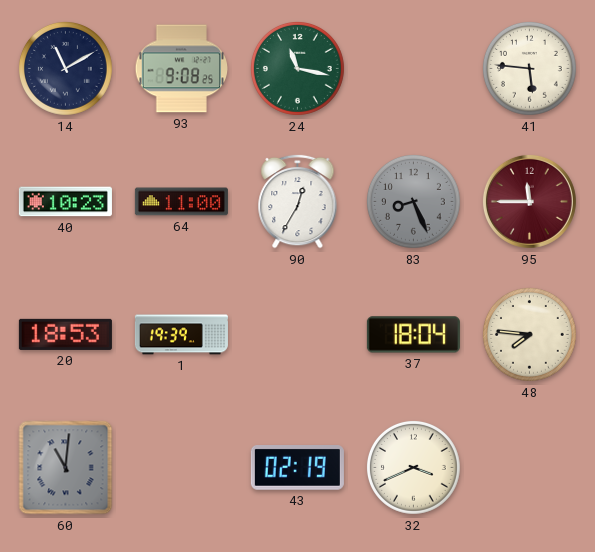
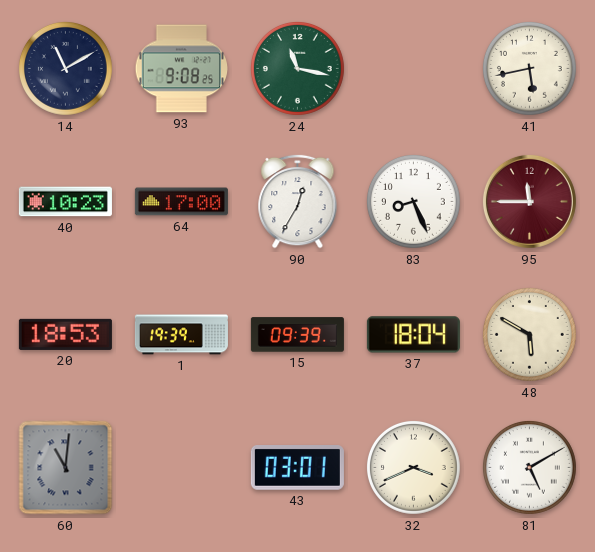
41: 5:46 -> 5:43 (530, 69)
64: 11:00 -> 17:00 (181, 202)
83 dial: grey -> white (414, 202)
15: none -> 09:39 (297, 335)
48: 7:46 -> 5:50 (530, 335)
43: 02:19 -> 03:01 (297, 468)
81: none -> 5:10 (530, 468)
